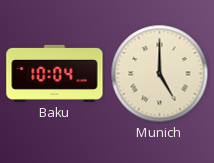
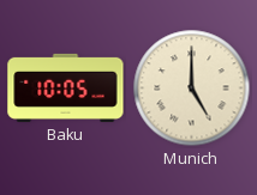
Baku: 10:04 -> 10:05 (66, 87)
